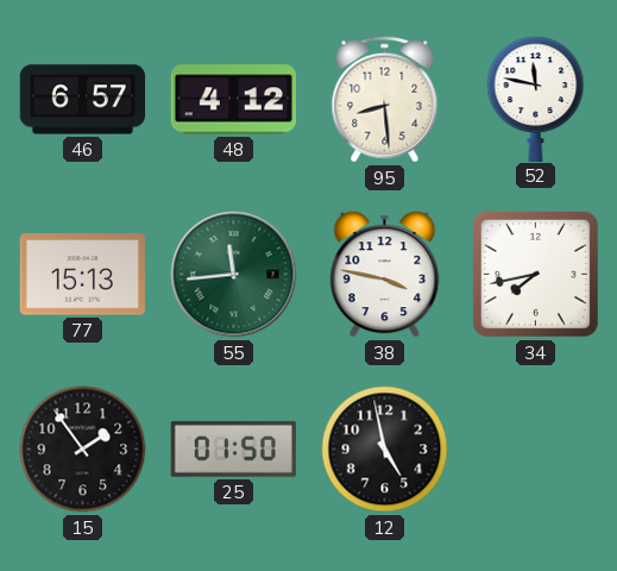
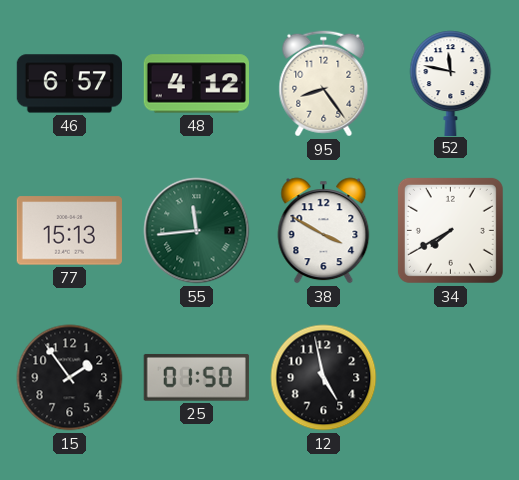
95: 8:29 -> 8:24 (324, 84)
38: 3:47 -> 3:50 (324, 231)
34: 7:43 -> 7:40 (450, 230)
